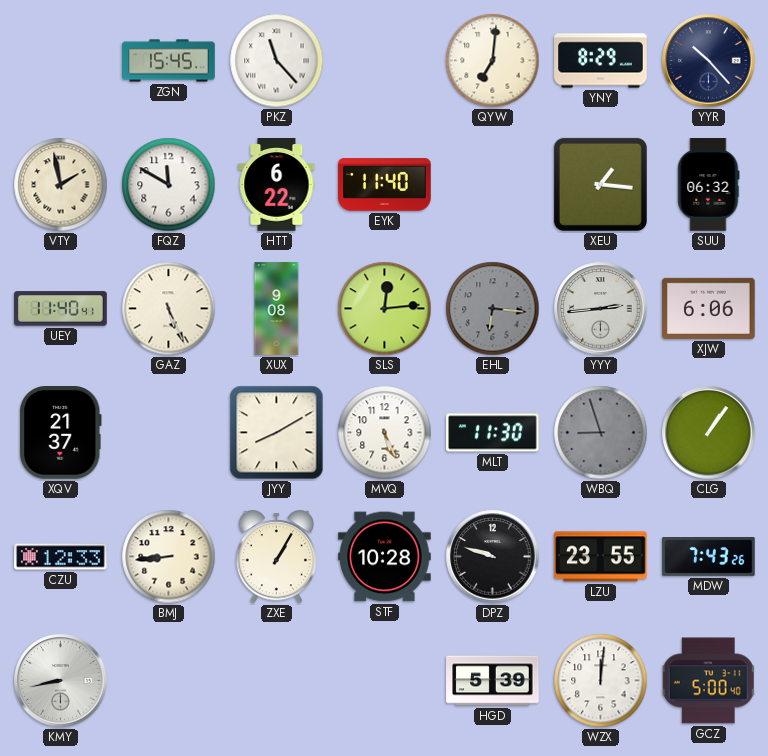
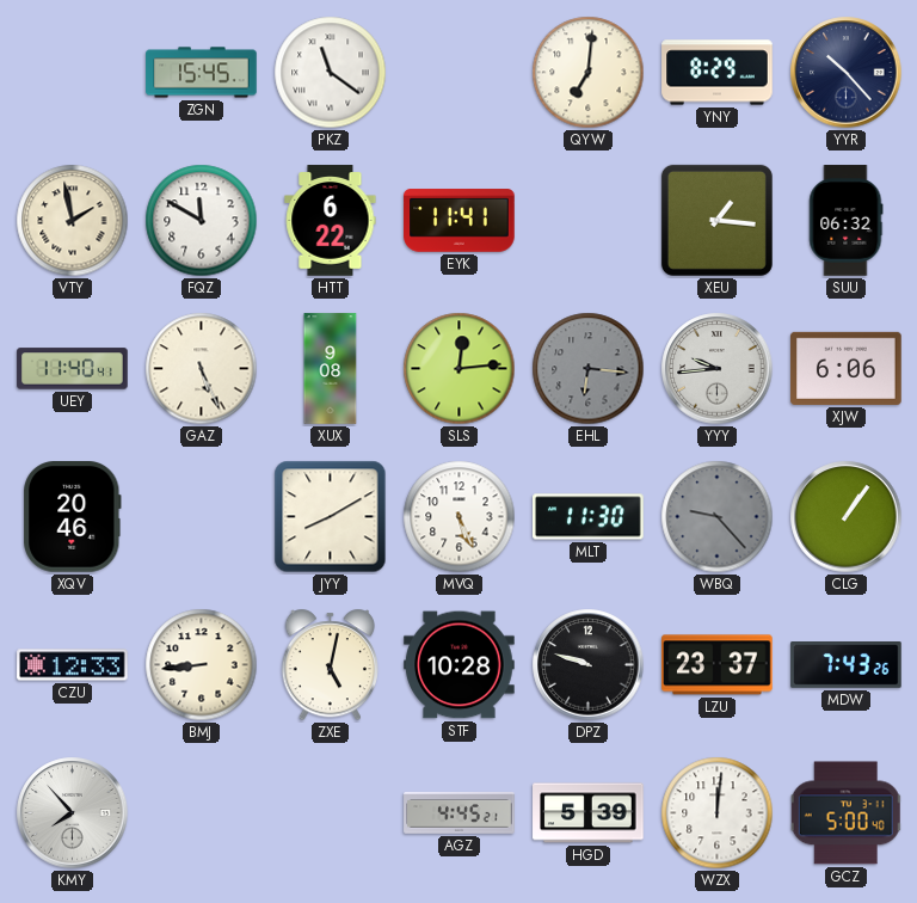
PKZ: 11:23 -> 11:21 (331, 73)
EYK: 11:40 -> 11:41 (460, 221)
YYY: 2:44 -> 9:44 (718, 369)
XQV: 21:37 -> 20:46 (73, 517)
WBQ: 8:57 -> 9:23 (718, 517)
ZXE: 1:05 -> 5:02 (331, 665)
LZU: 23:55 -> 23:37 (718, 665)
KMY: 8:43 -> 7:53 (73, 813)
AGZ: none -> 4:45 (460, 813)
